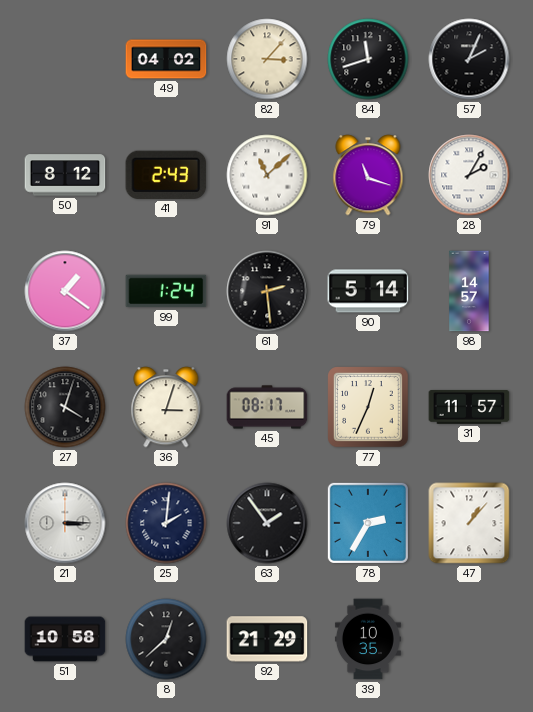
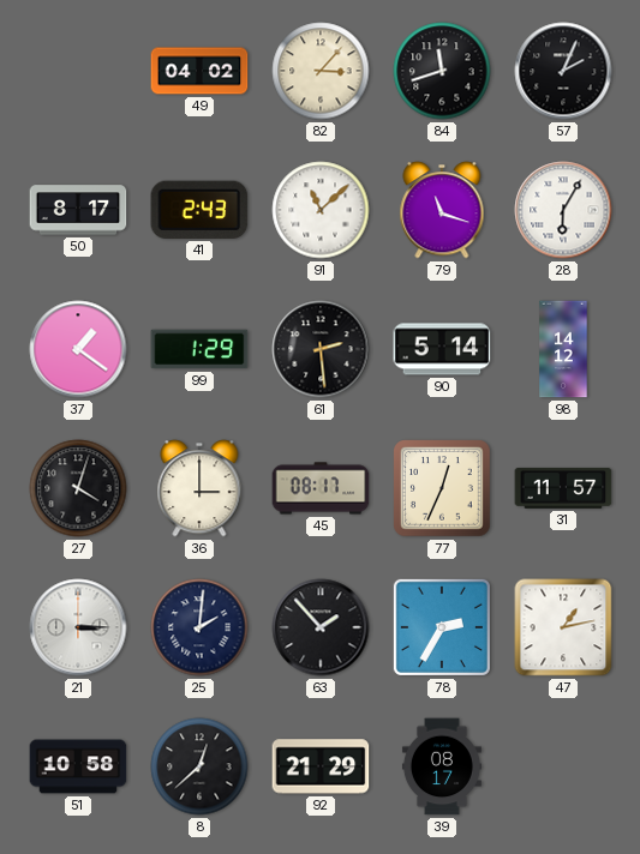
50: 8:12 -> 8:17 (78, 210)
28: 2:05 -> 6:05 (563, 210)
99: 1:24 -> 1:29 (199, 349)
98: 14:57 -> 14:12 (563, 349)
36: 3:03 -> 3:00 (199, 488)
63: 1:54 -> 1:53 (321, 627)
47: 1:07 -> 1:13 (563, 627)
39: 10:35 -> 08:17 (442, 766)
